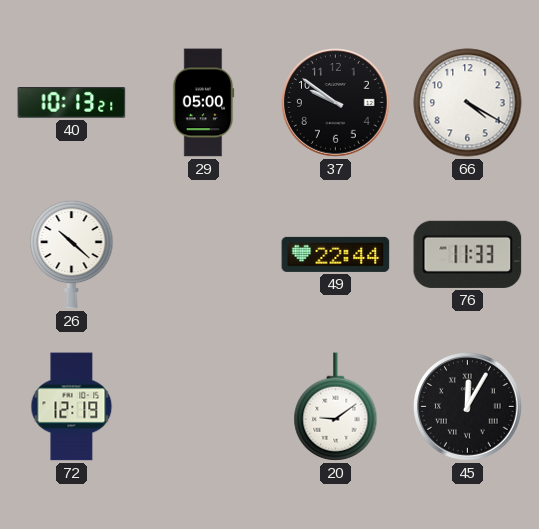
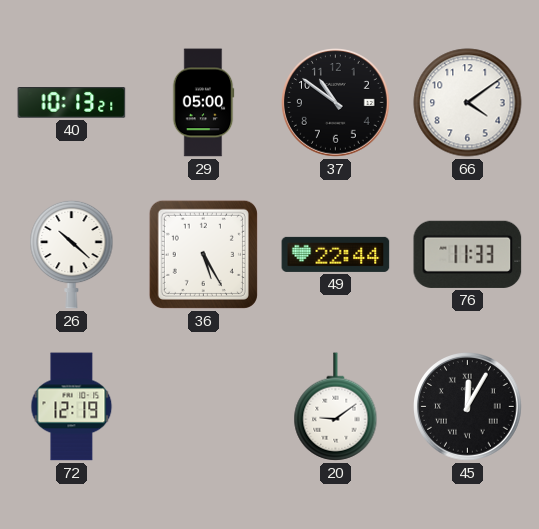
37: 9:51 -> 10:51 (336, 103)
66: 4:20 -> 4:09 (468, 103)
36: none -> 5:25 (203, 254)
